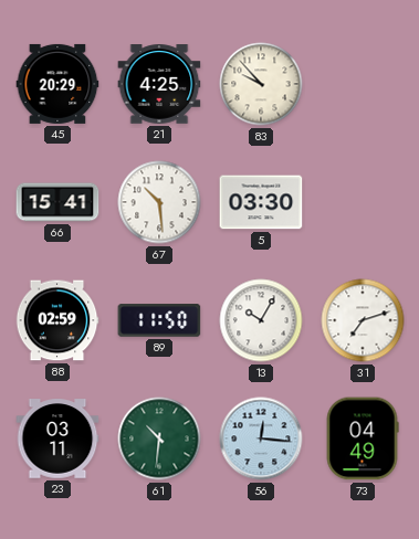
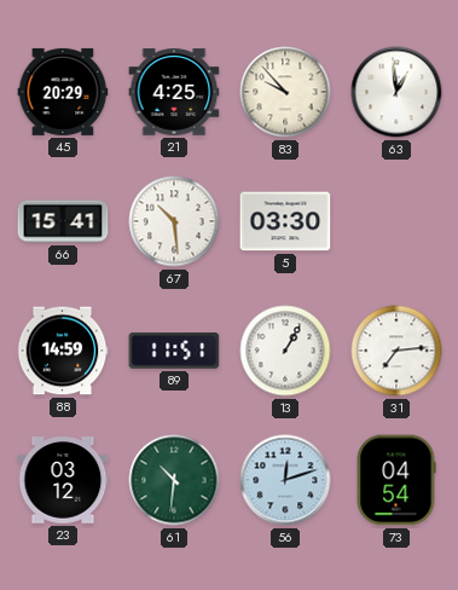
63: none -> 12:59 (396, 92)
88: 02:59 -> 14:59 (63, 351)
89: 11:50 -> 11:51 (174, 351)
13: 10:05 -> 1:05 (285, 351)
31: 7:12 -> 7:14 (396, 351)
23: 03:11 -> 03:12 (63, 480)
56: 12:16 -> 12:12 (285, 480)
73: 04:49 -> 04:54 (396, 480)
